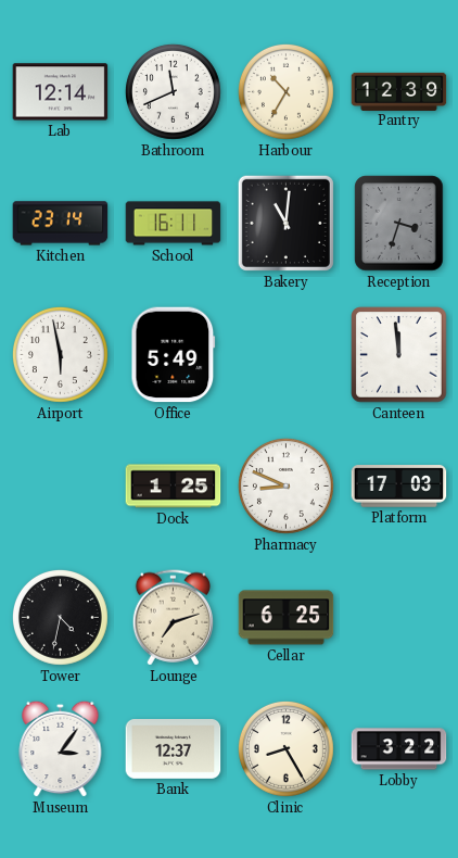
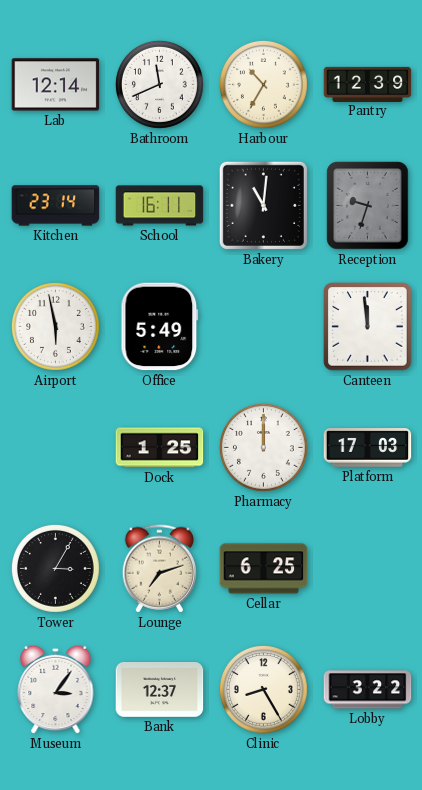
Reception: 3:33 -> 9:33 (368, 206)
Pharmacy: 8:49 -> 12:00 (263, 447)
Tower: 4:32 -> 3:05 (55, 568)
